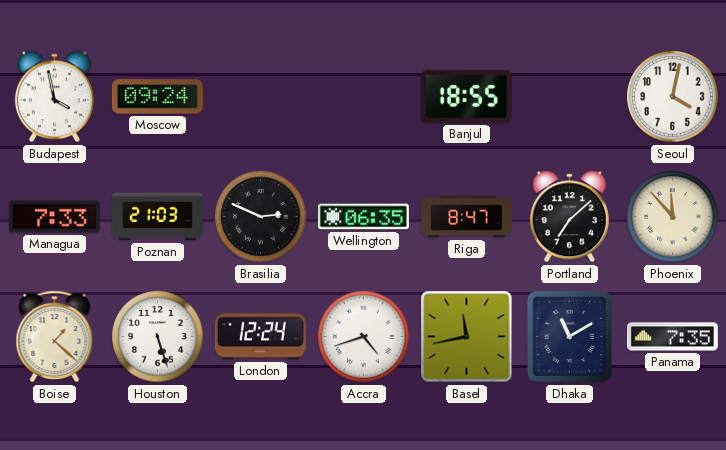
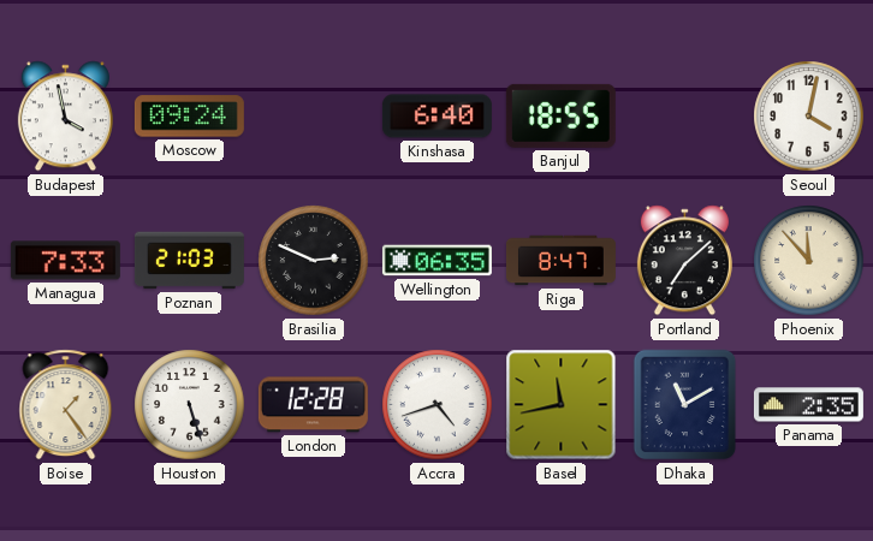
Kinshasa: none -> 6:40 (437, 117)
Boise: 1:22 -> 1:24 (66, 405)
London: 12:24 -> 12:28 (313, 405)
Panama: 7:35 -> 2:35 (808, 405)
